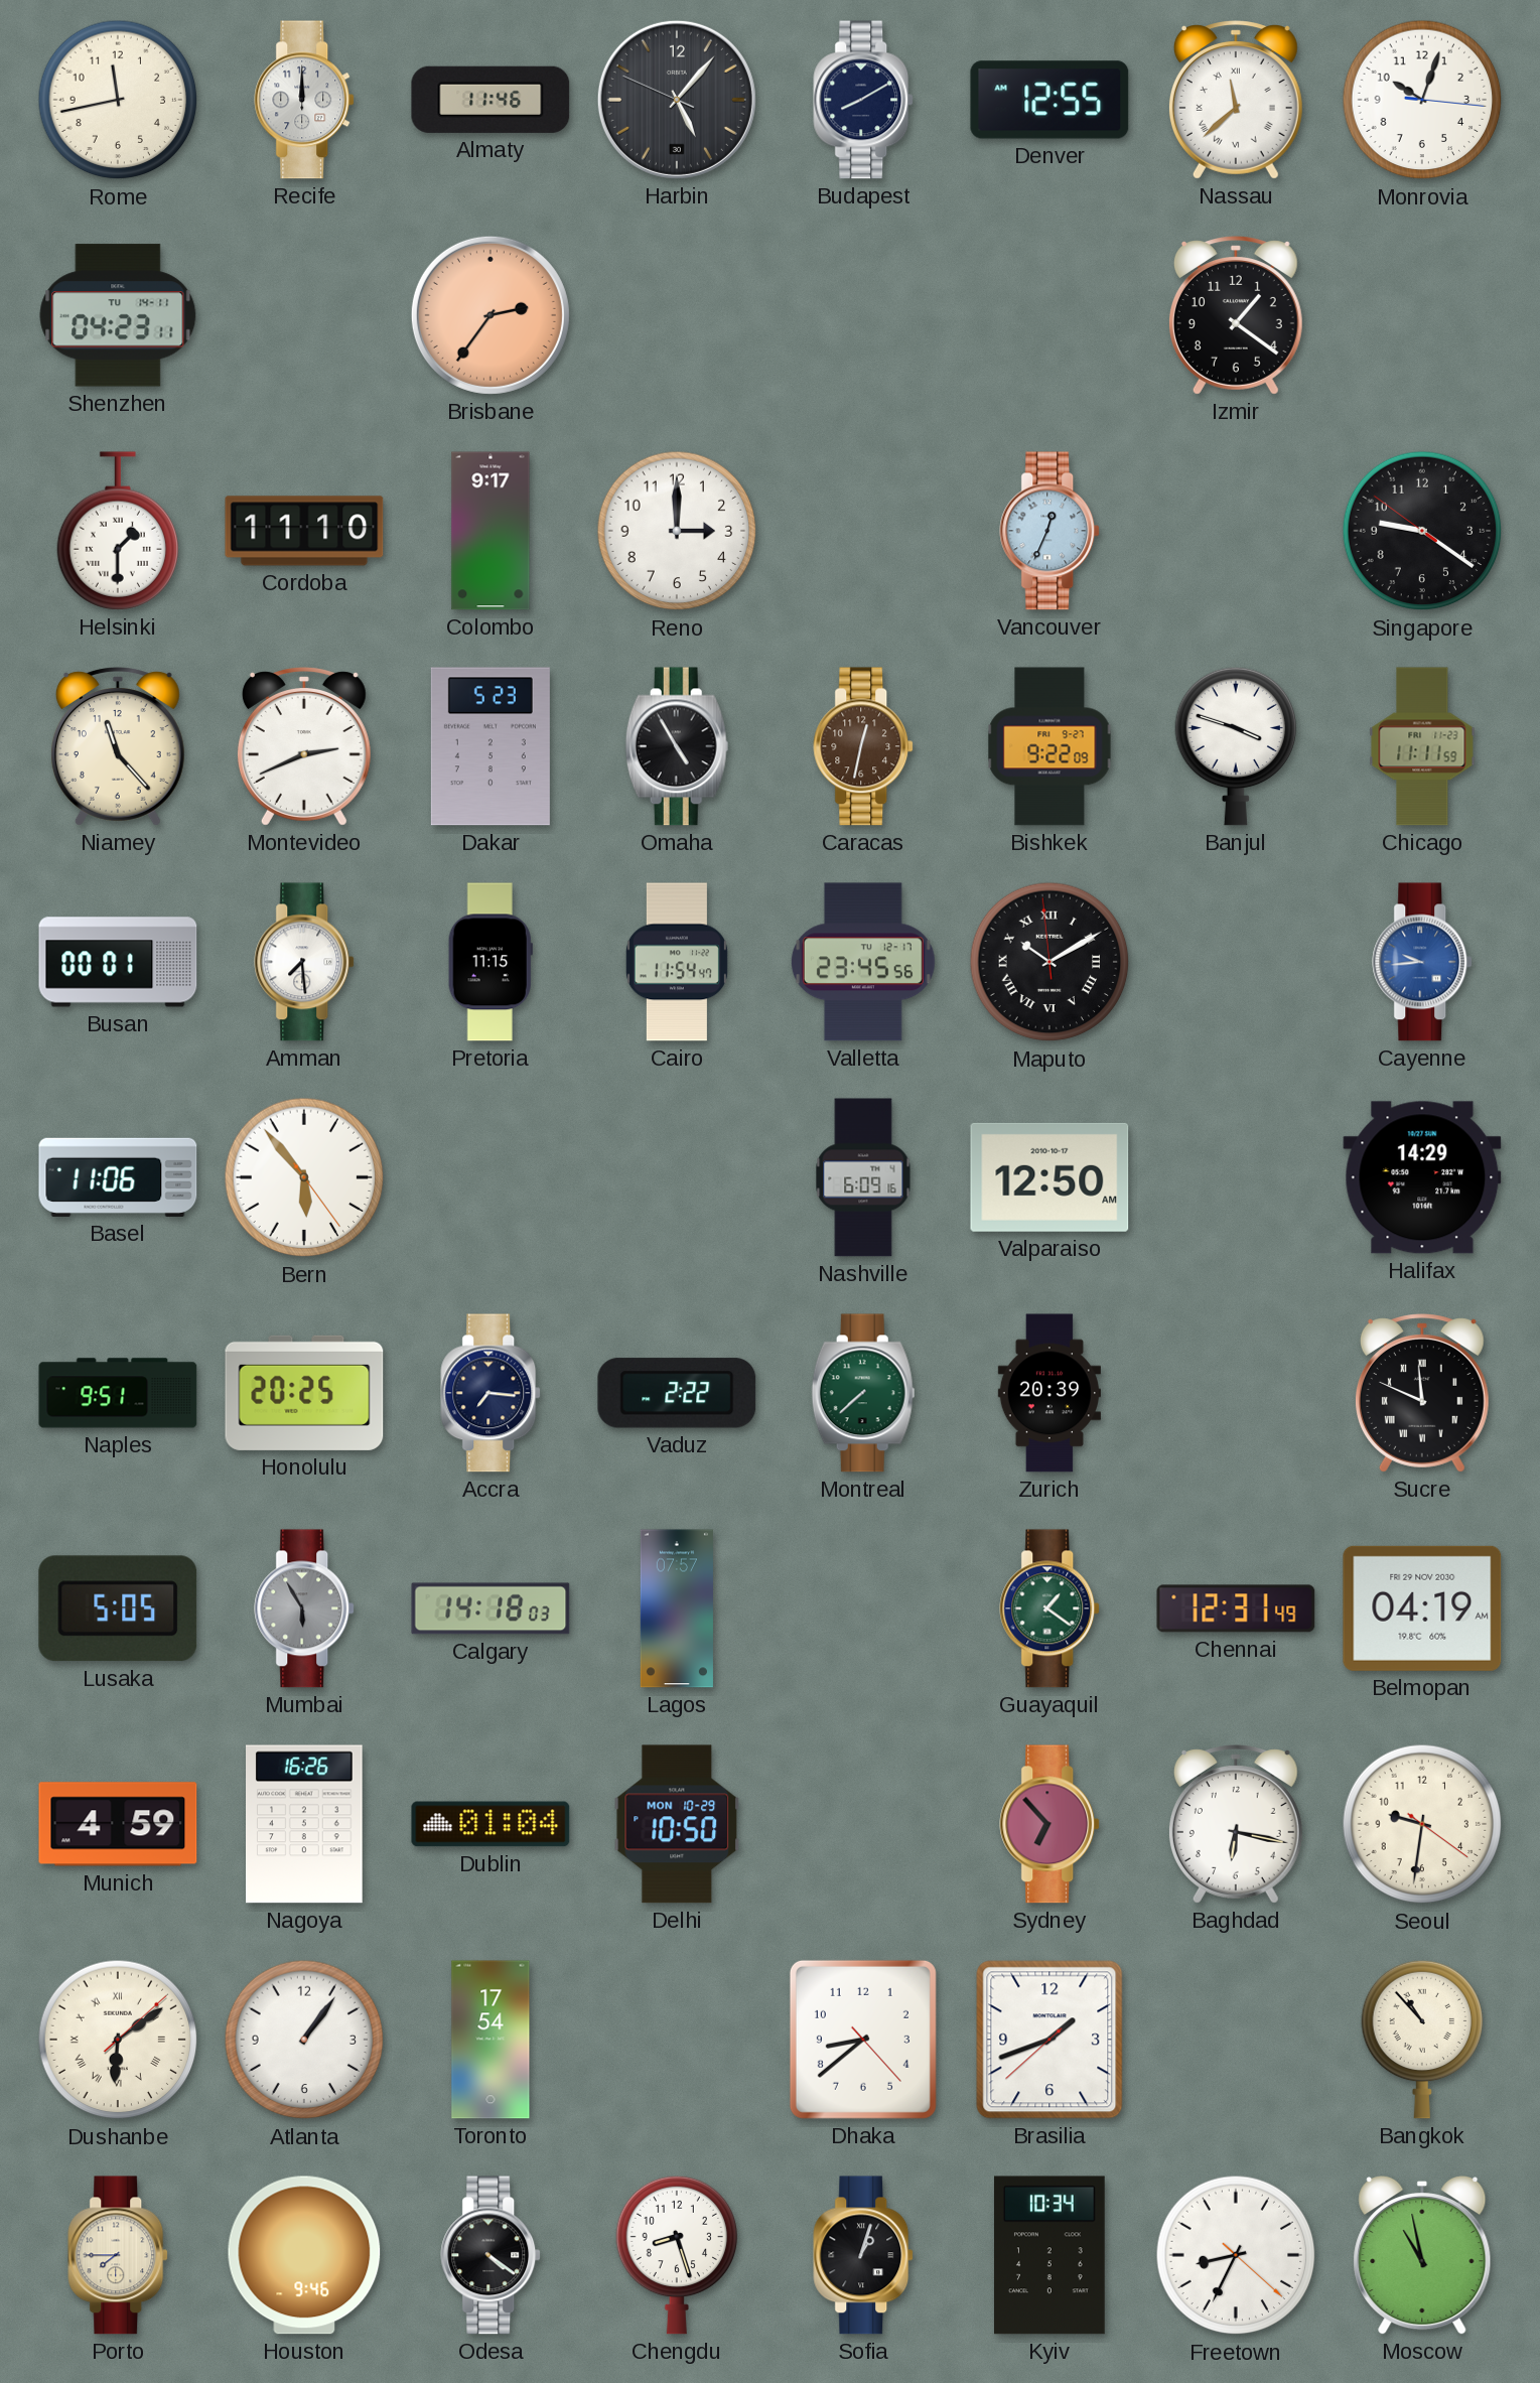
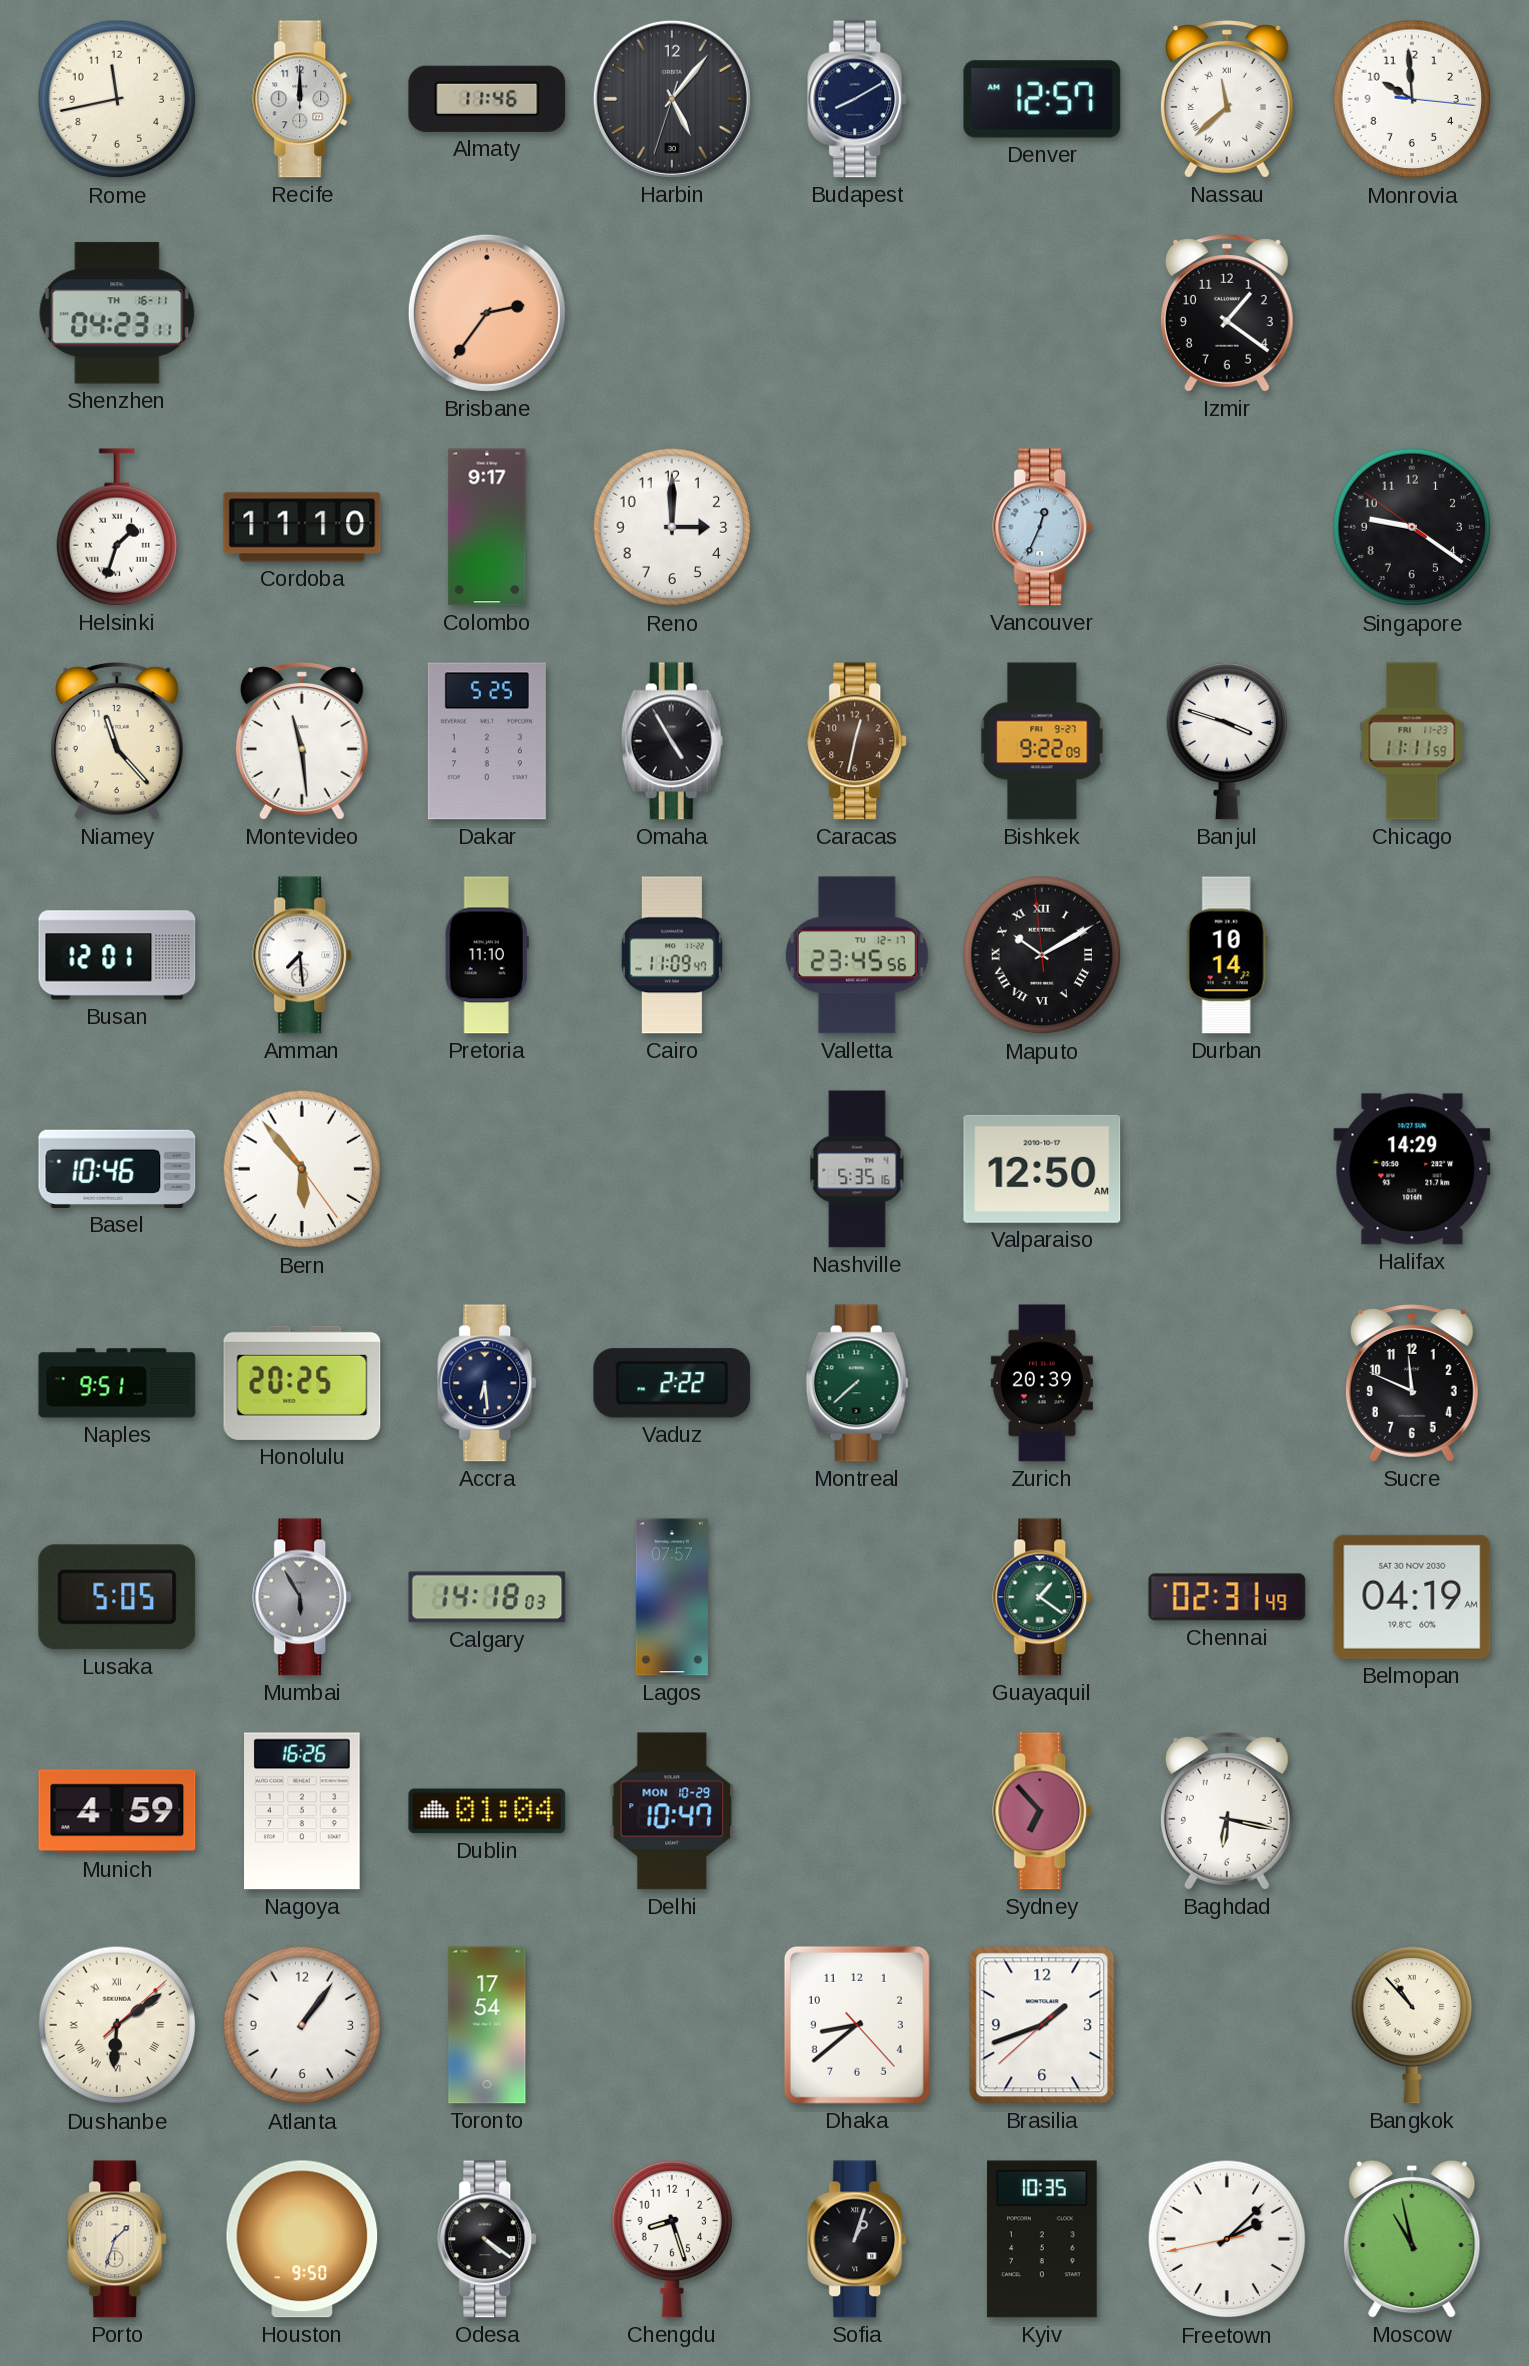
Harbin: 5:06:49 -> 5:06:33 (672, 99)
Denver: 12:55 -> 12:57 (1042, 99)
Monrovia: 10:03 -> 9:59 (1412, 99)
Shenzhen date: TU 14-11 -> TH 16-11 (117, 313)
Helsinki: 1:30 -> 1:33 (117, 527)
Montevideo: 2:41 -> 11:29 (302, 741)
Dakar: 5:23 -> 5:25 (487, 741)
Busan: 00:01 -> 12:01 (117, 955)
Pretoria: 11:15 -> 11:10 (487, 955)
Cairo: 11:54 -> 11:09 (672, 955)
Durban: none -> 10:14 (1227, 955)
Cayenne: 9:44 -> none (1423, 962)
Basel: 11:06 -> 10:46 (117, 1169)
Nashville: 6:09 -> 5:35 (857, 1169)
Accra: 7:16 -> 6:29 (488, 1383)
Sucre numerals: Roman -> Arabic (1412, 1383)
Chennai: 12:31 -> 02:31 (1227, 1597)
Belmopan date: FRI 29 NOV 2030 -> SAT 30 NOV 2030 (1412, 1597)
Delhi: 10:50 -> 10:47 (672, 1811)
Seoul: 9:31 -> none (1422, 1824)
Porto: 7:45 -> 1:33 (118, 2239)
Houston: 9:46 -> 9:50 (302, 2239)
Kyiv: 10:34 -> 10:35 (1043, 2239)
Freetown: 8:34 -> 2:07 (1227, 2239)
